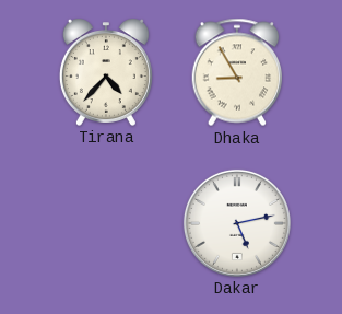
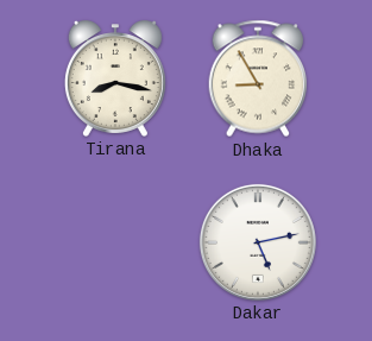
Tirana: 4:37 -> 8:17 (115, 78)
